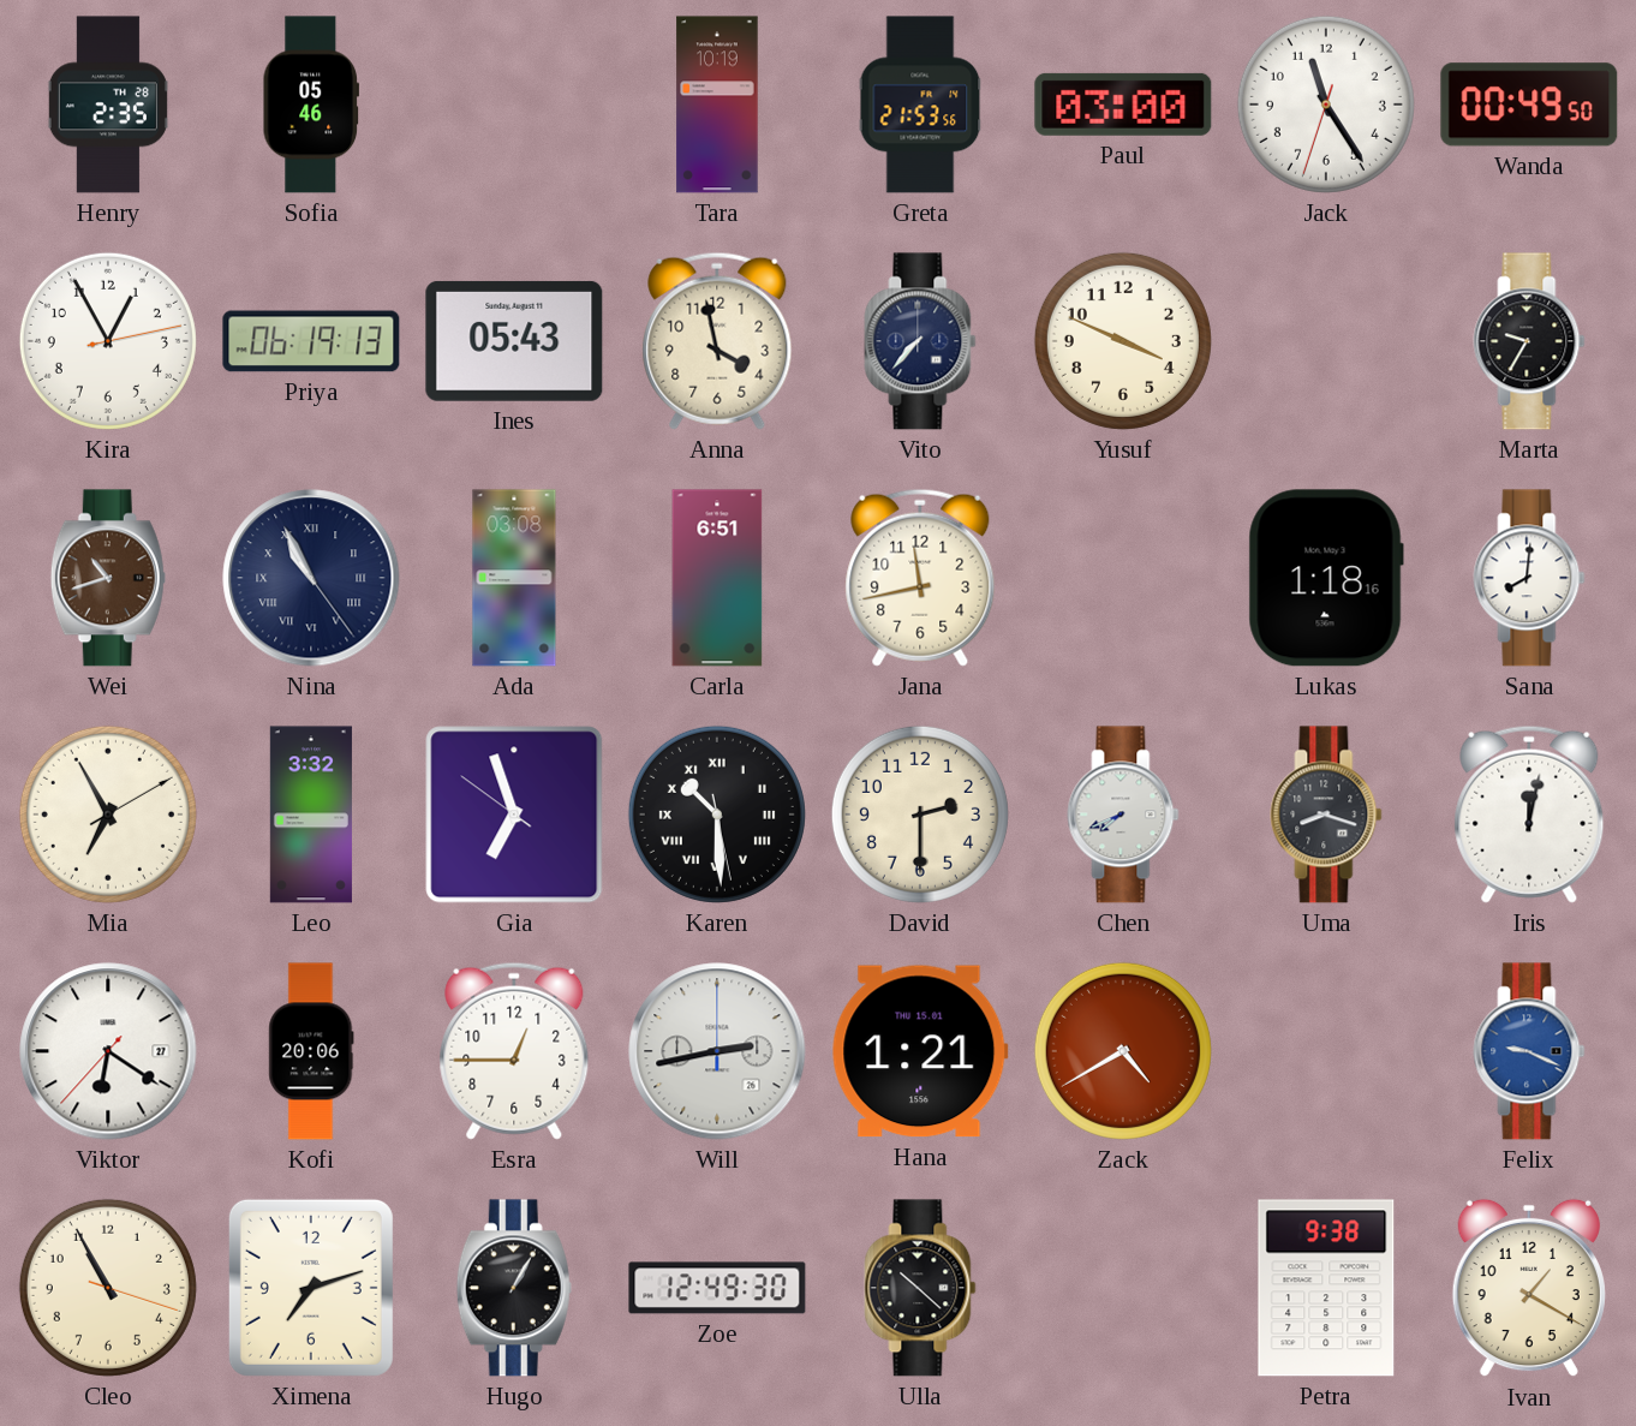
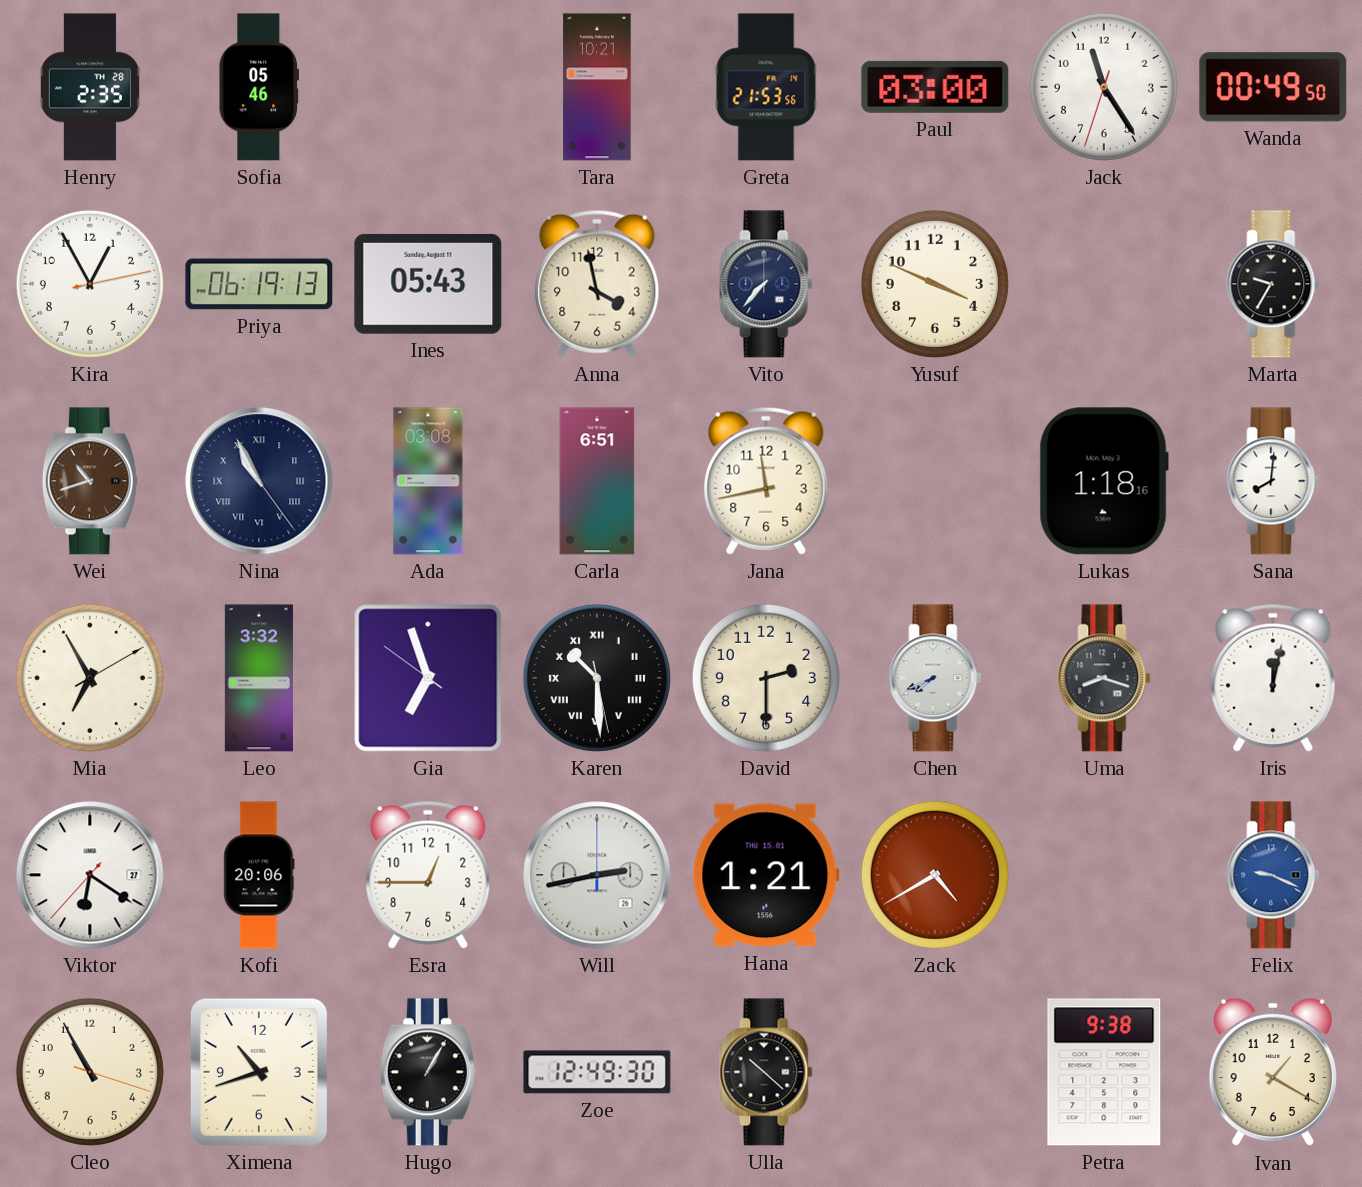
Tara: 10:19 -> 10:21 (597, 87)
Ximena: 7:12 -> 10:42 (259, 1072)
